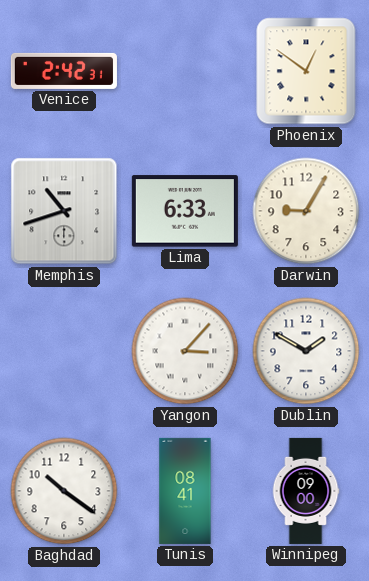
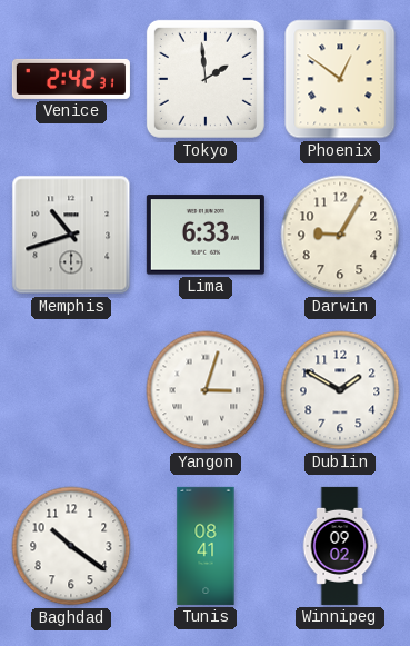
Tokyo: none -> 1:59 (206, 79)
Yangon: 3:07 -> 3:03 (206, 390)
Winnipeg: 09:00 -> 09:02 (340, 546)
